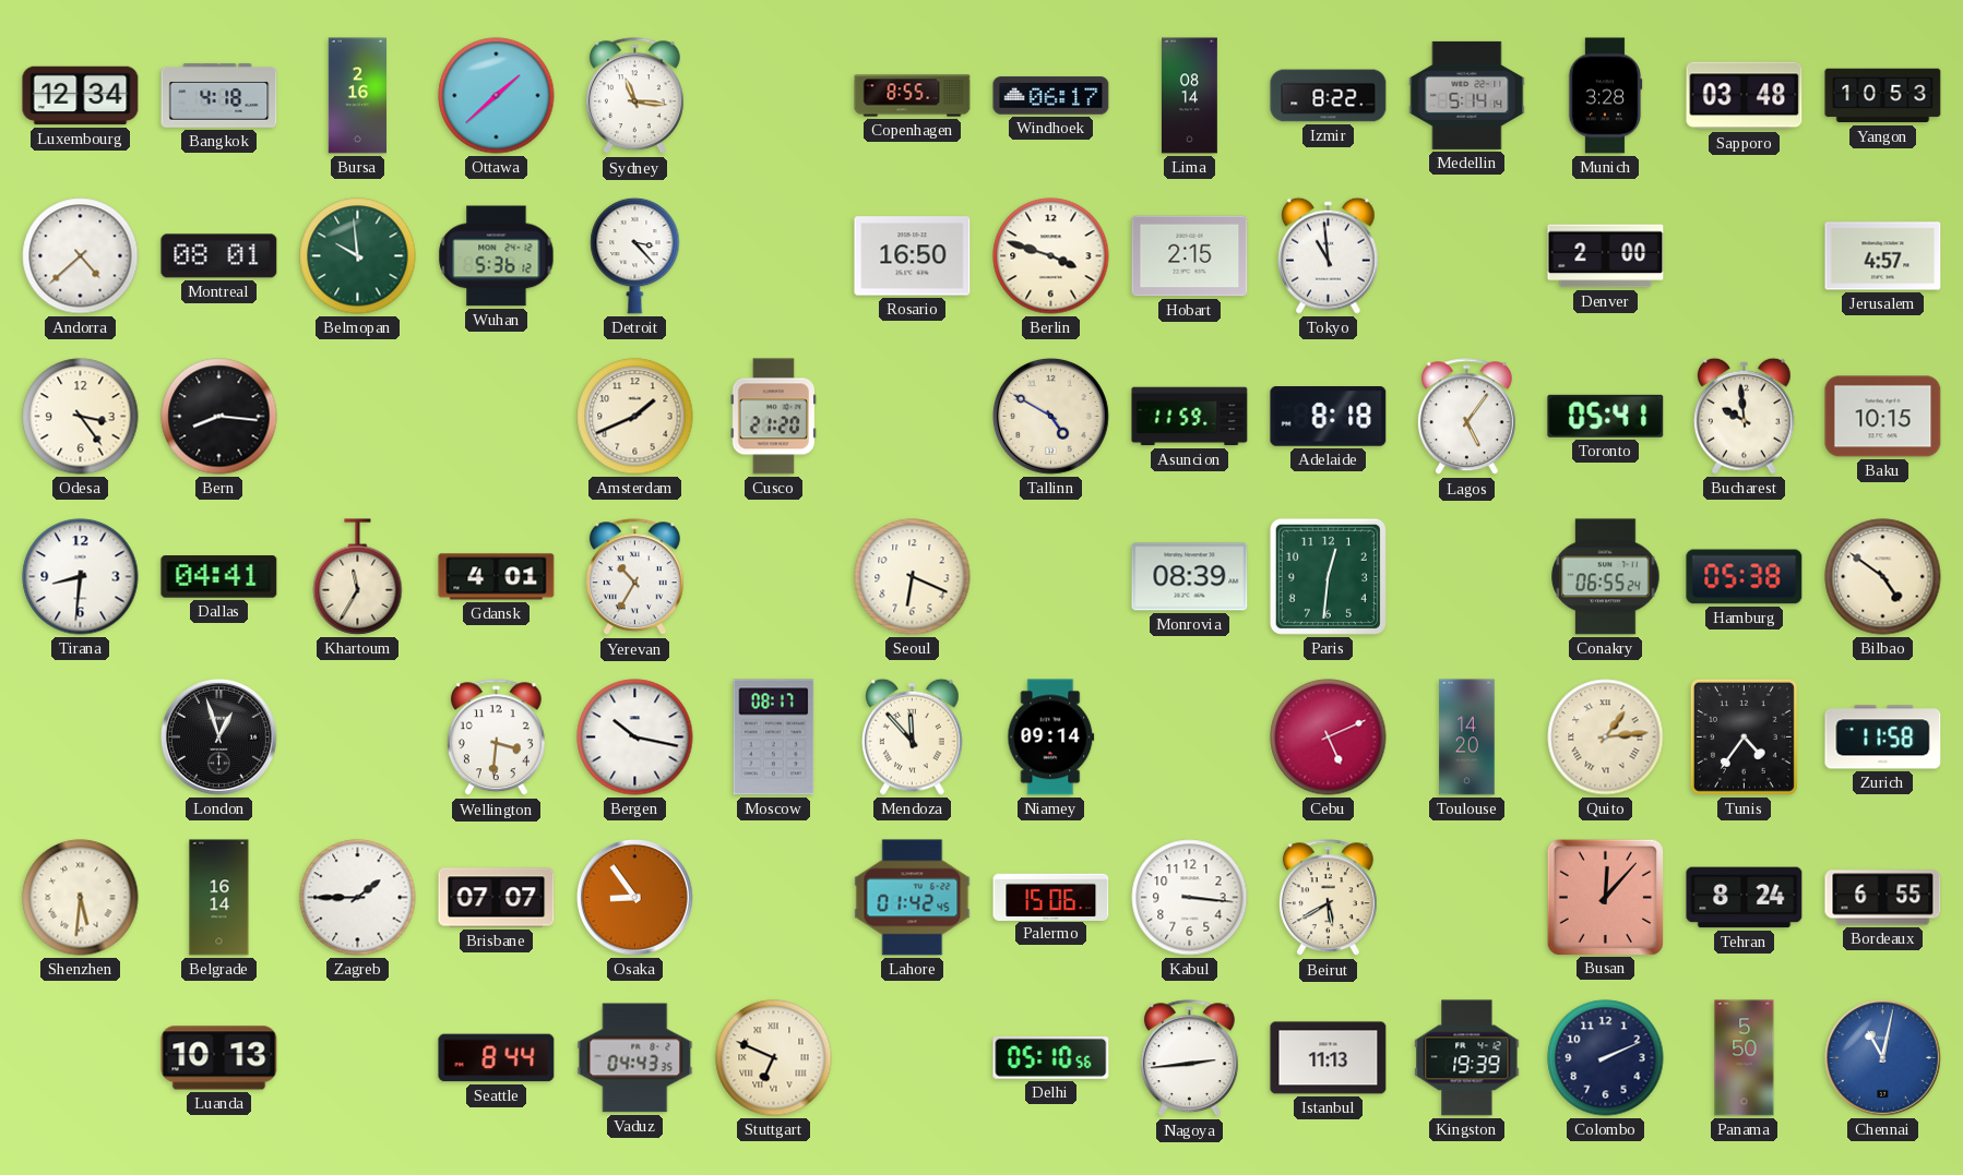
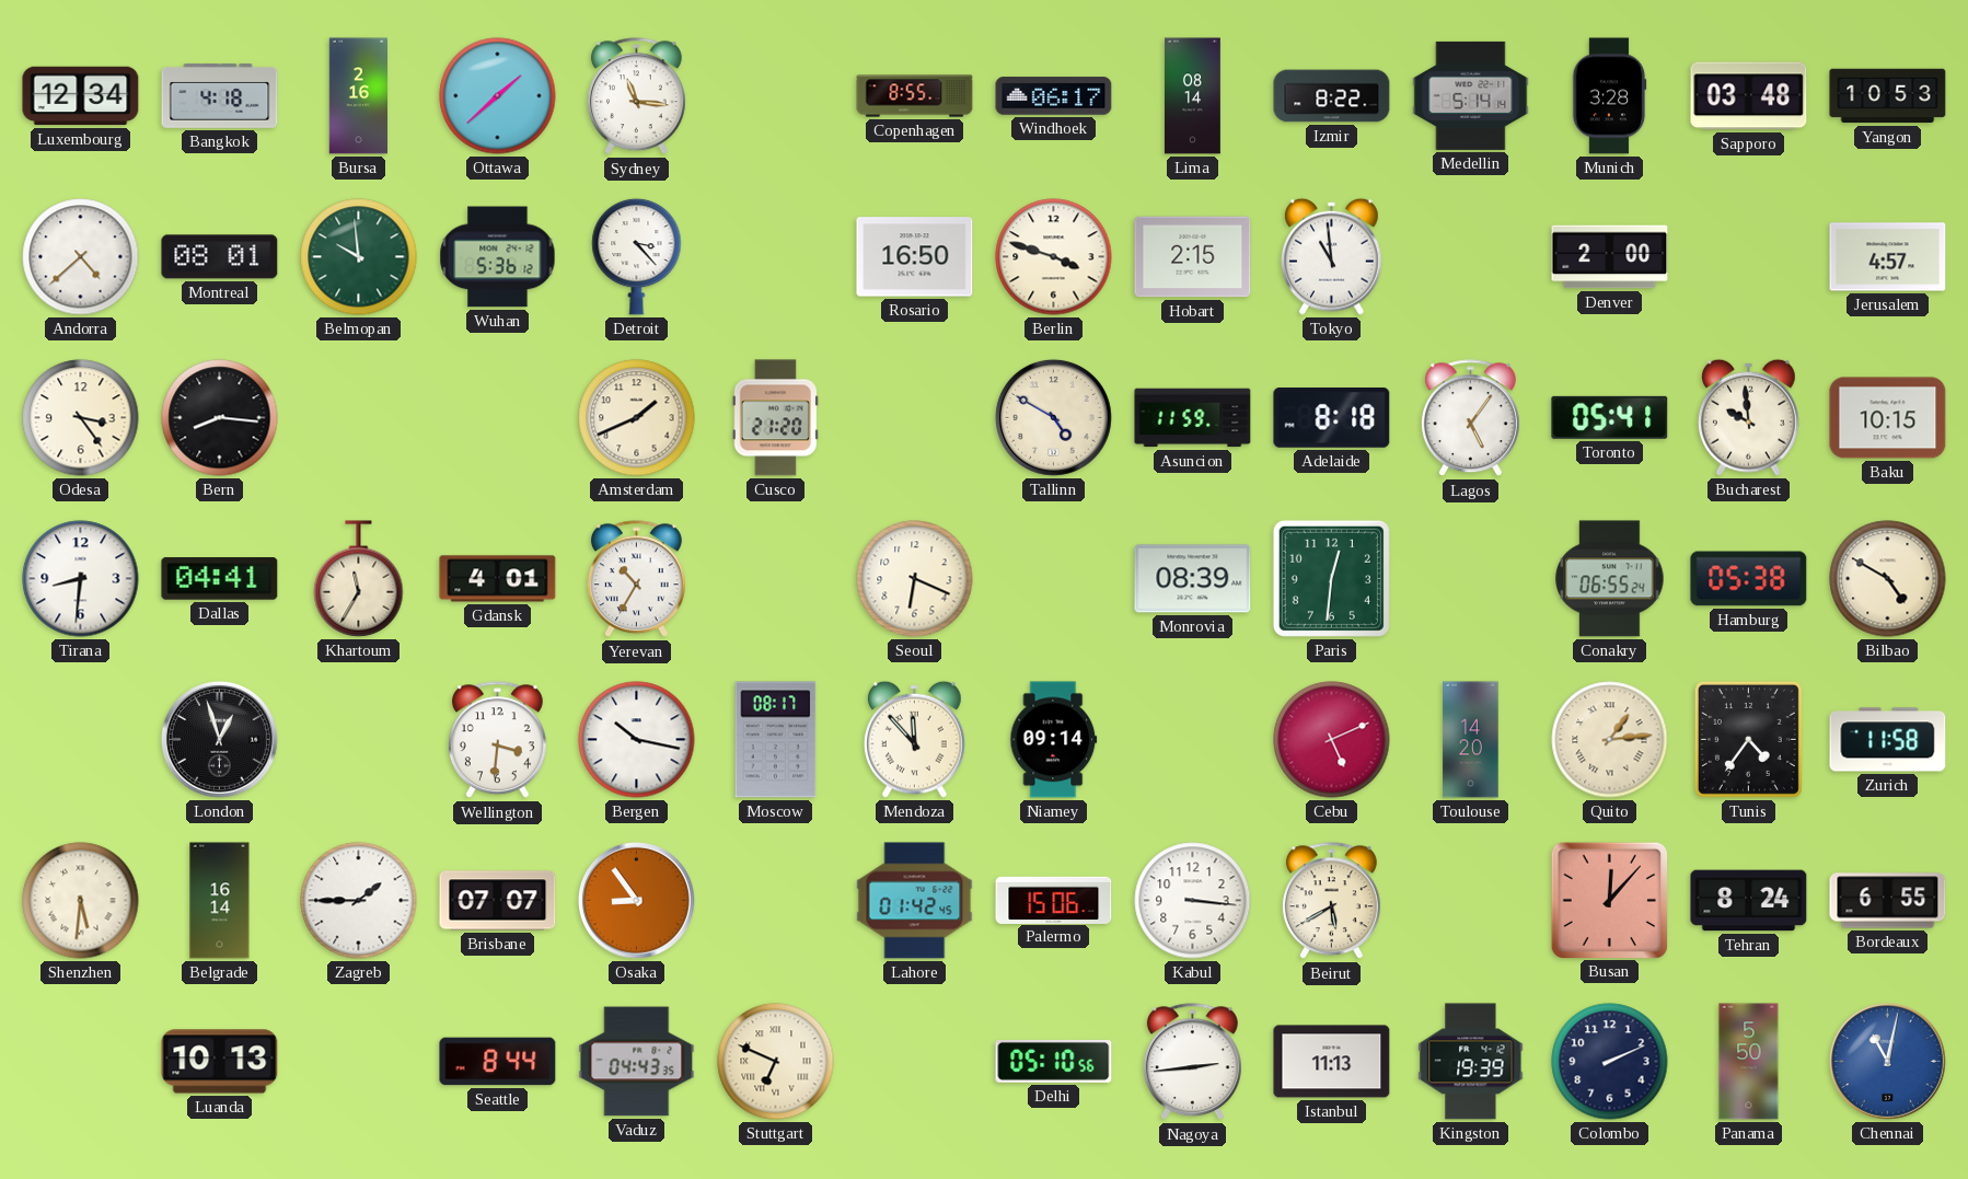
Bilbao: 4:51 -> 4:50 (1888, 579)
